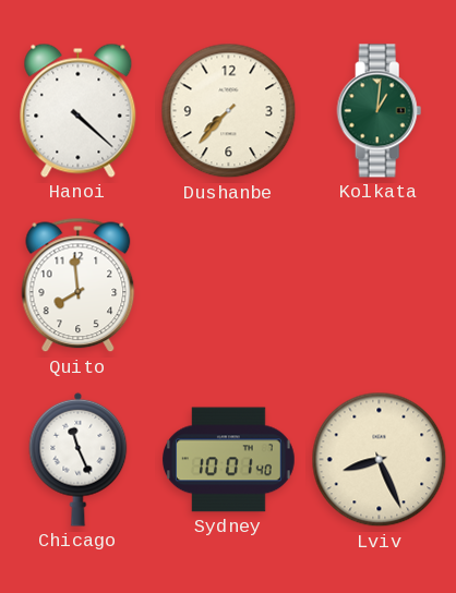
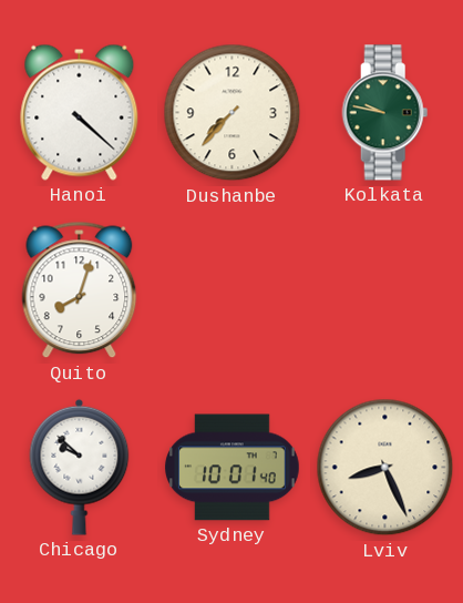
Kolkata: 1:01 -> 9:47 (385, 113)
Quito: 7:59 -> 8:03 (80, 290)
Chicago: 11:26 -> 9:52 (80, 467)
